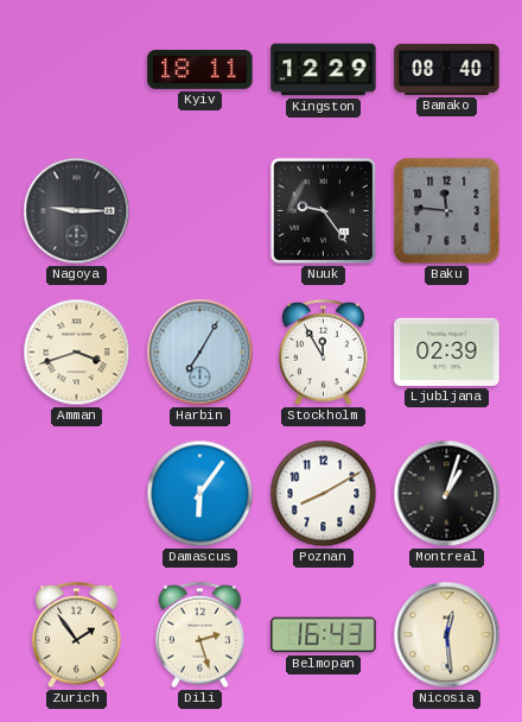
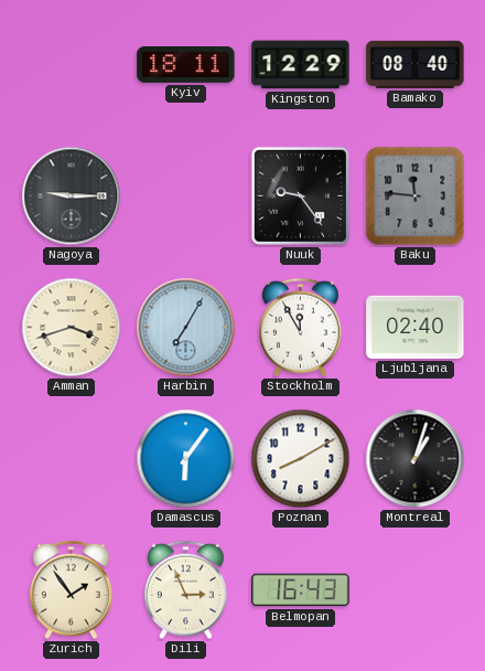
Ljubljana: 02:39 -> 02:40 (416, 327)
Dili: 2:27 -> 2:56 (186, 590)
Nicosia: 12:29 -> none (447, 635)
